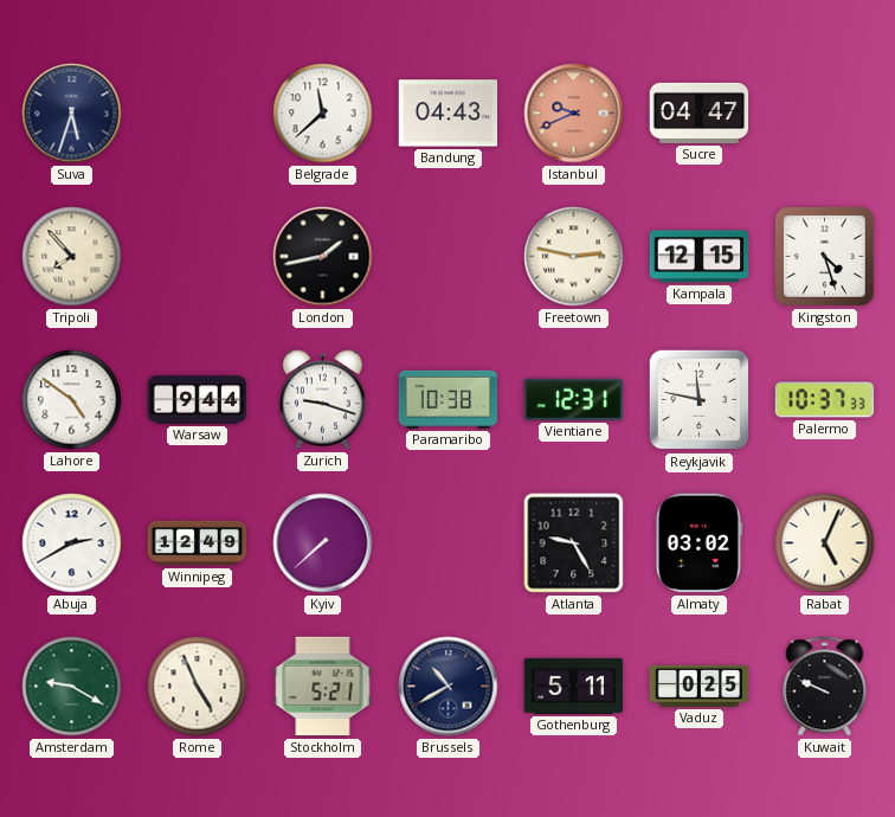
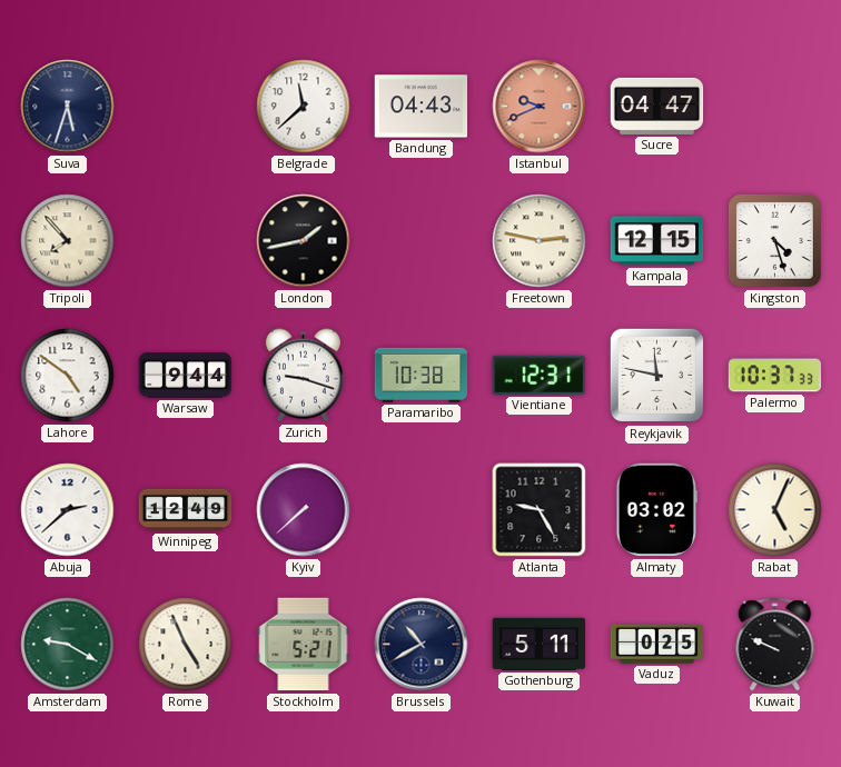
Abuja: 2:40 -> 2:38 (68, 510)
